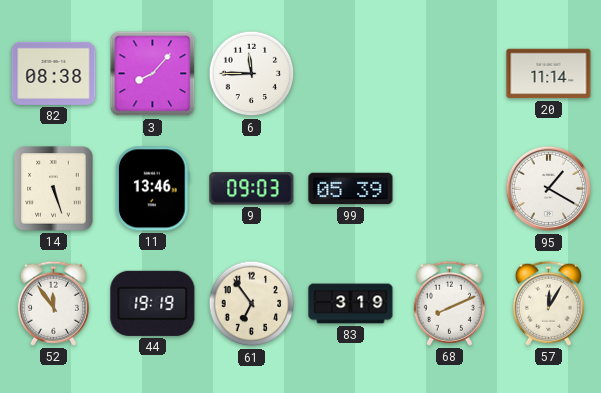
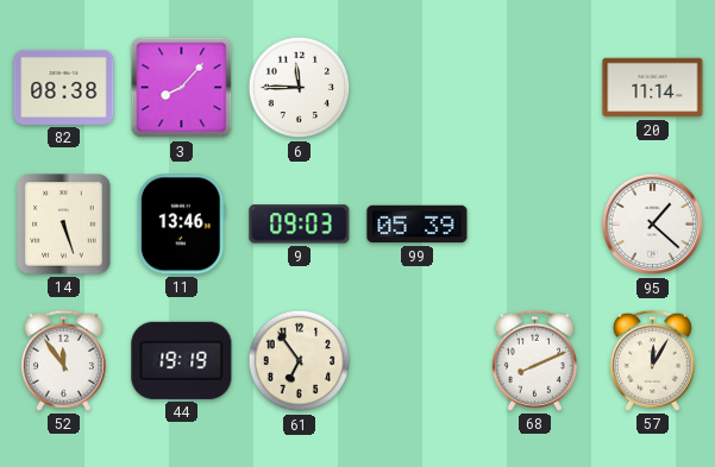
95: 1:20 -> 1:22 (652, 225)
83: 3:19 -> none (351, 304)
